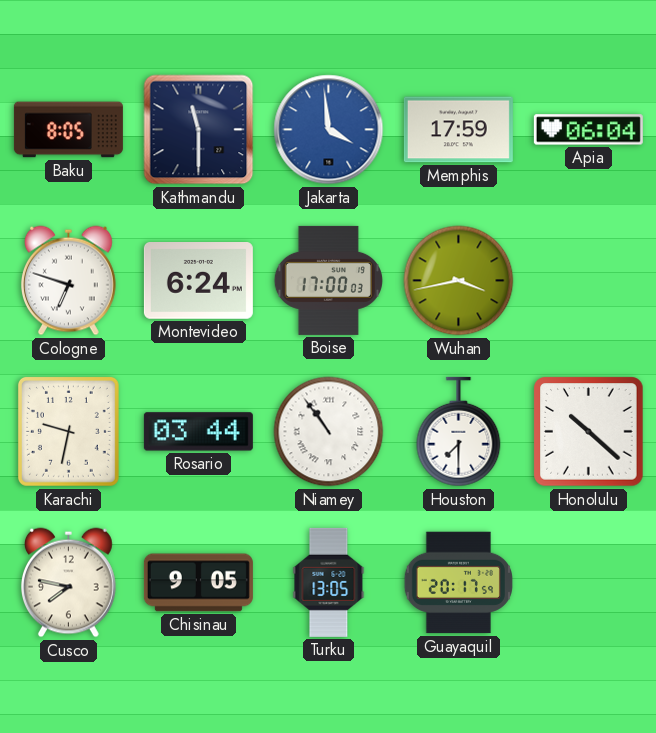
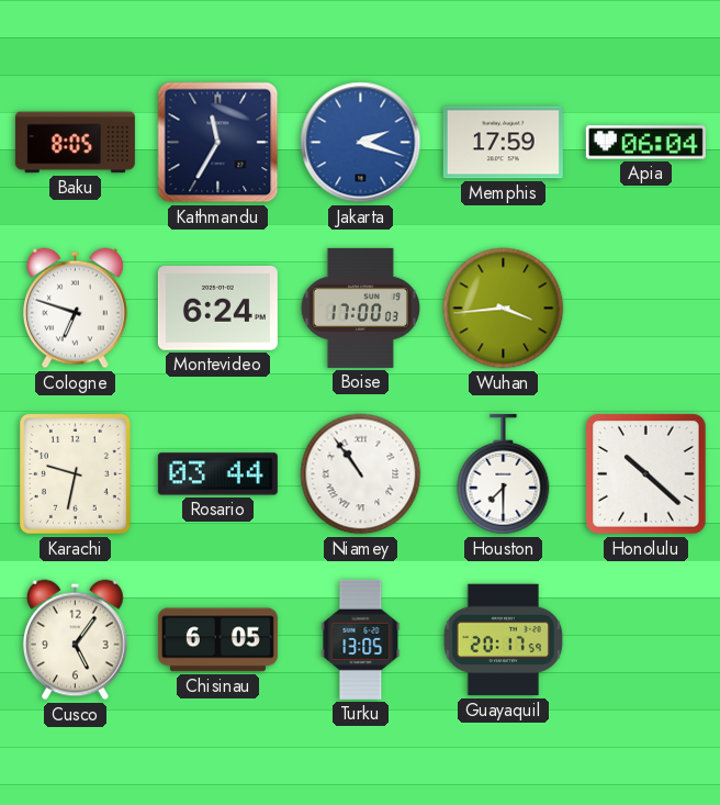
Kathmandu: 11:30 -> 11:35 (218, 143)
Jakarta: 3:59 -> 2:18 (361, 143)
Wuhan: 3:43 -> 3:44 (504, 309)
Cusco: 7:47 -> 5:06 (75, 640)
Chisinau: 9:05 -> 6:05 (217, 640)
